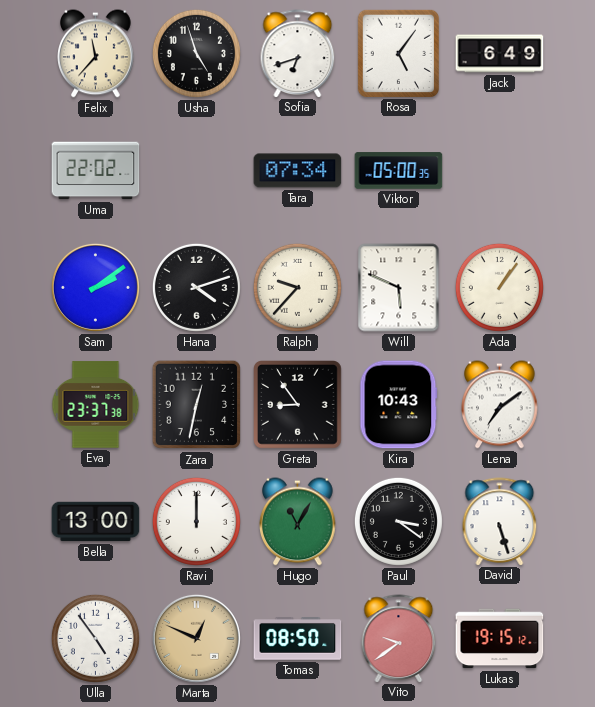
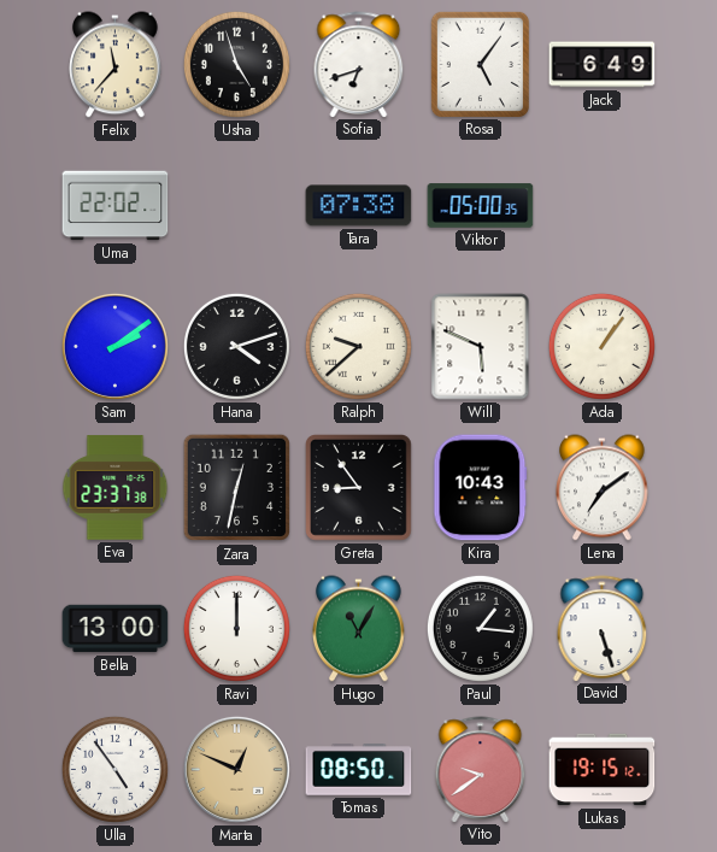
Tara: 07:34 -> 07:38 (359, 206)
Ralph: 9:37 -> 9:38 (358, 346)
Paul: 3:21 -> 1:16 (480, 628)
